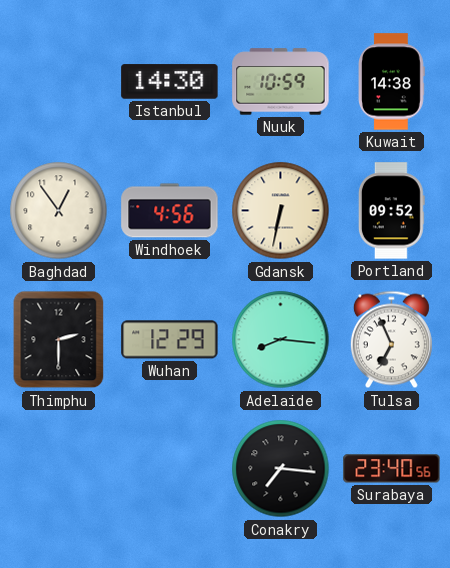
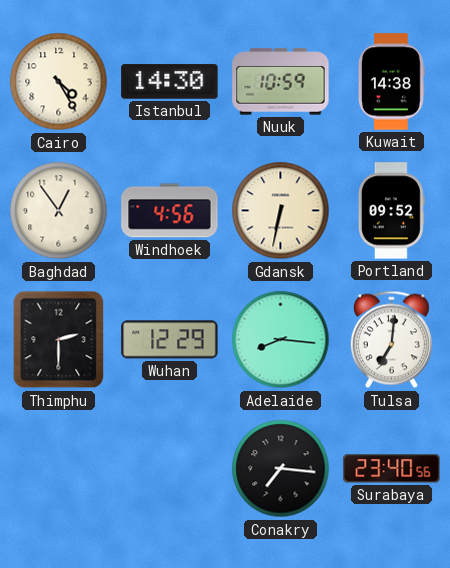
Cairo: none -> 4:25 (59, 82)
Tulsa: 6:56 -> 7:01 (391, 340)
